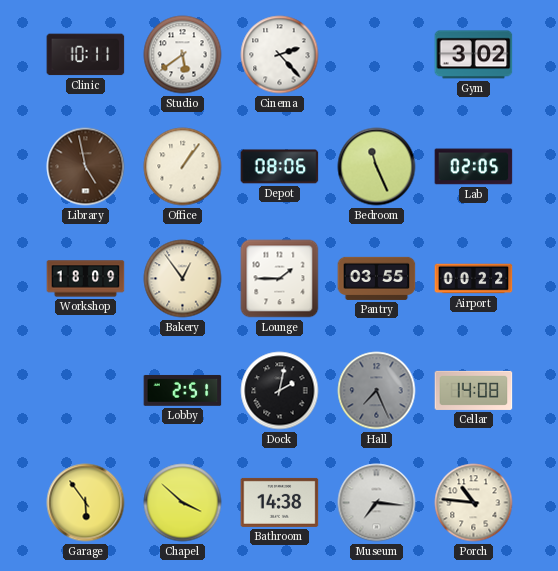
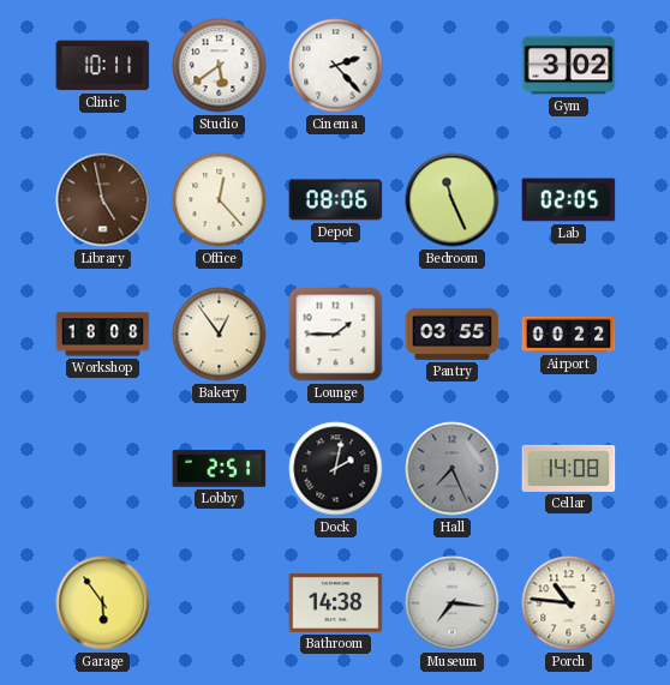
Office: 1:06 -> 12:23 (220, 200)
Workshop: 18:09 -> 18:08 (103, 335)
Chapel: 3:52 -> none (183, 503)
